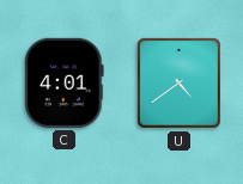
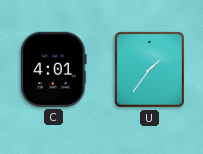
U: 4:39 -> 1:36 (149, 69)
